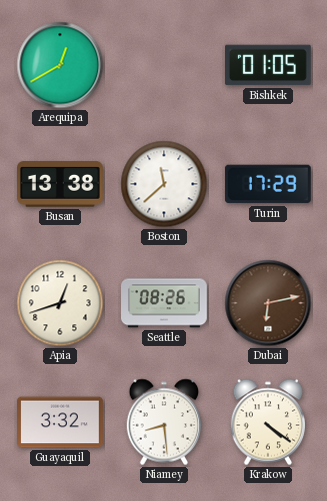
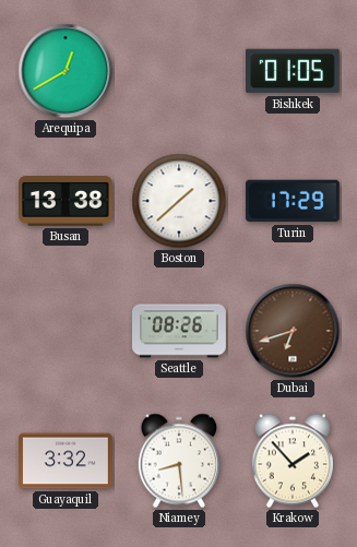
Boston: 11:38 -> 1:38 (179, 201)
Apia: 12:42 -> none (60, 303)
Dubai: 6:13 -> 6:42 (293, 331)
Krakow: 4:21 -> 1:53 (291, 461)
